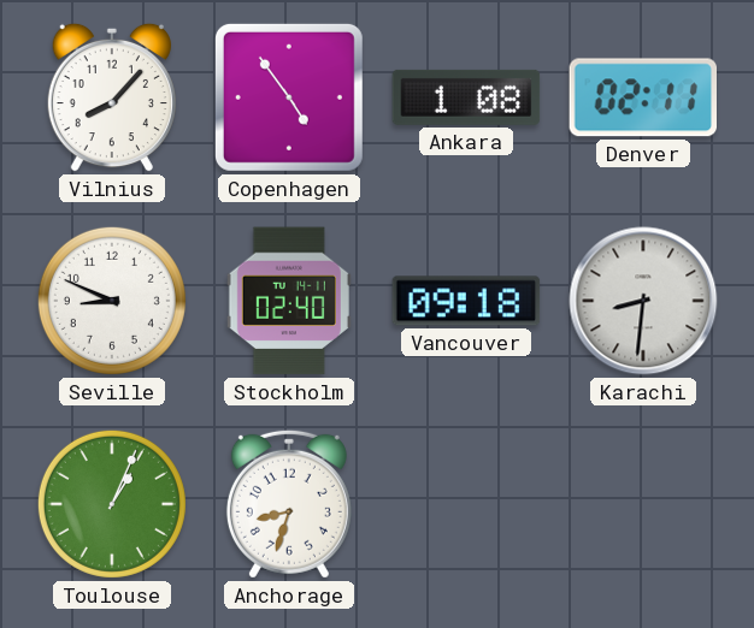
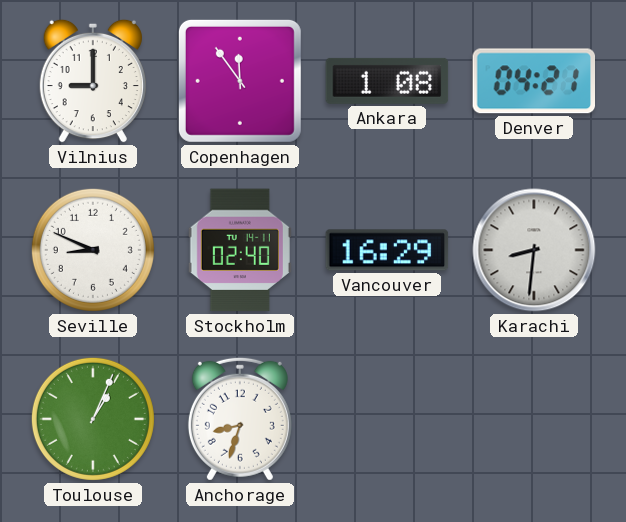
Vilnius: 8:07 -> 9:00 (93, 81)
Copenhagen: 4:54 -> 11:54 (240, 81)
Denver: 02:11 -> 04:21 (534, 81)
Vancouver: 09:18 -> 16:29 (387, 250)
